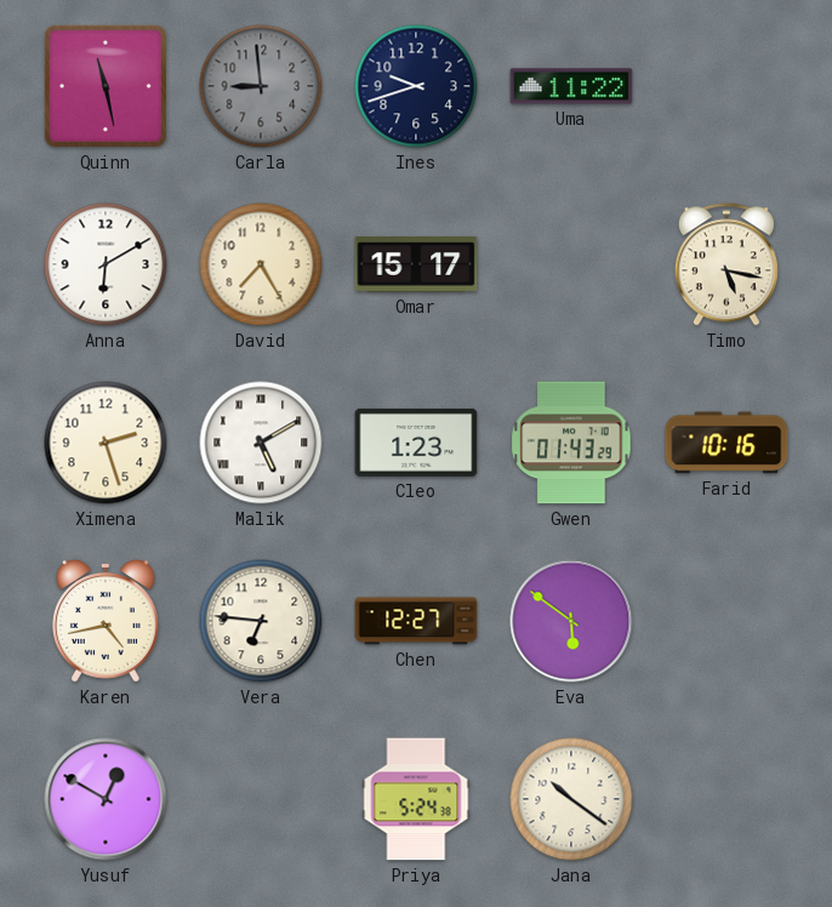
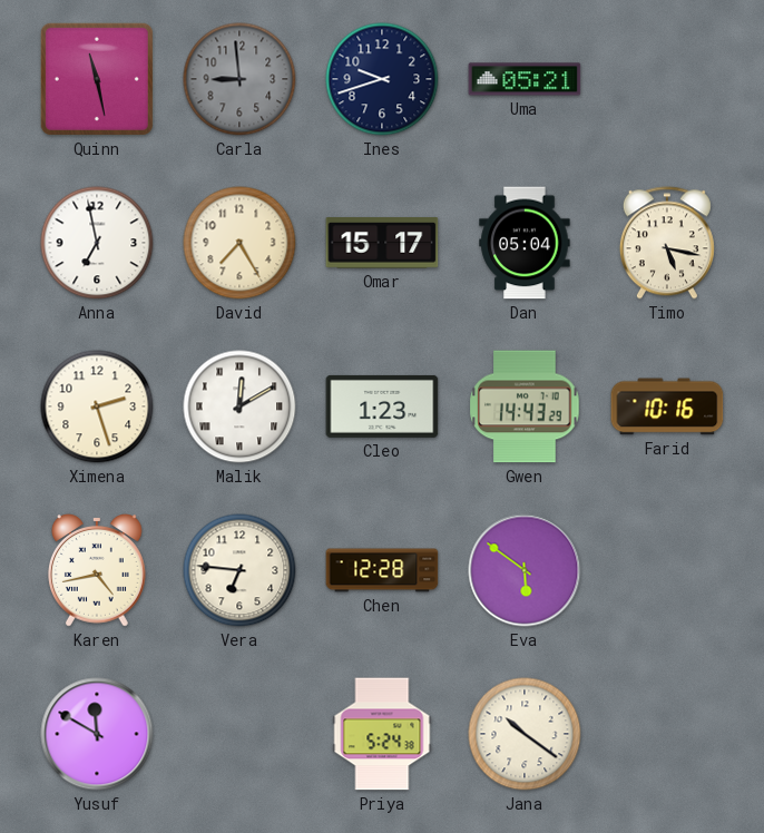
Uma: 11:22 -> 05:21 (525, 79)
Anna: 6:10 -> 6:58 (97, 243)
Dan: none -> 05:04 (525, 243)
Malik: 5:10 -> 12:10 (239, 406)
Gwen: 01:43 -> 14:43 (525, 406)
Chen: 12:27 -> 12:28 (382, 570)
Yusuf: 12:50 -> 11:50 (97, 734)
